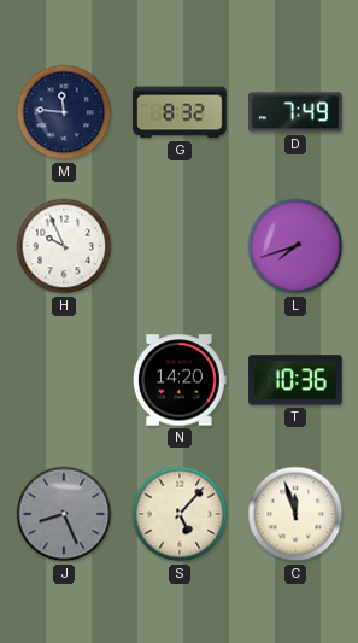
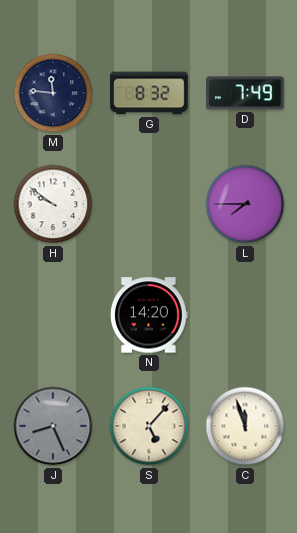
H: 9:56 -> 9:51 (53, 204)
L: 7:42 -> 7:45 (245, 204)
T: 10:36 -> none (295, 380)
